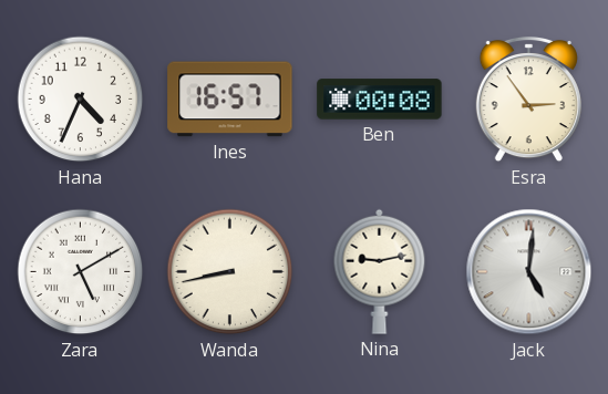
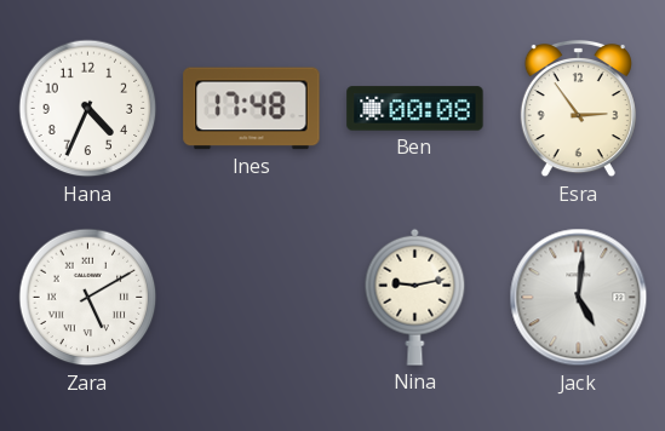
Ines: 16:57 -> 17:48 (252, 109)
Wanda: 8:43 -> none (230, 272)
